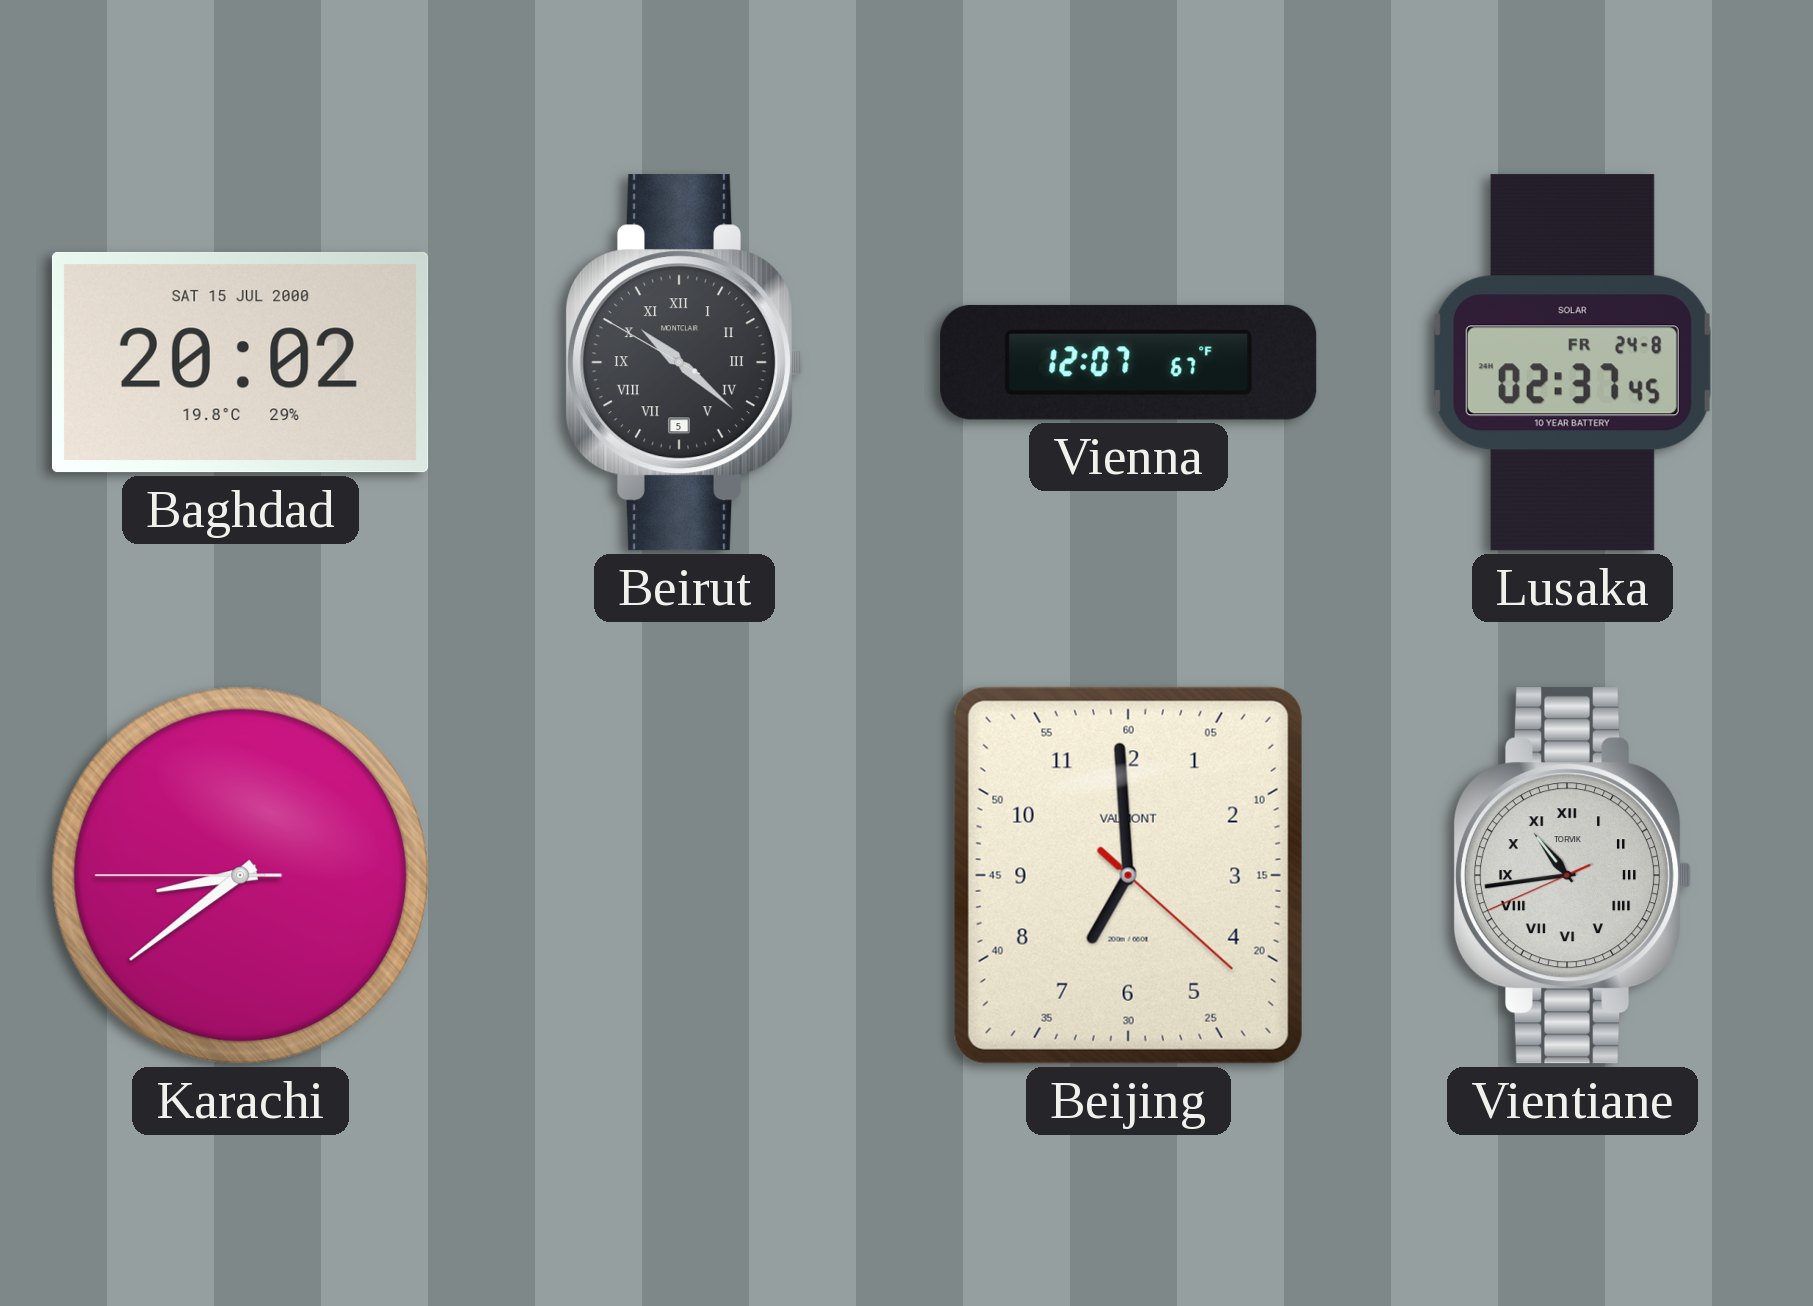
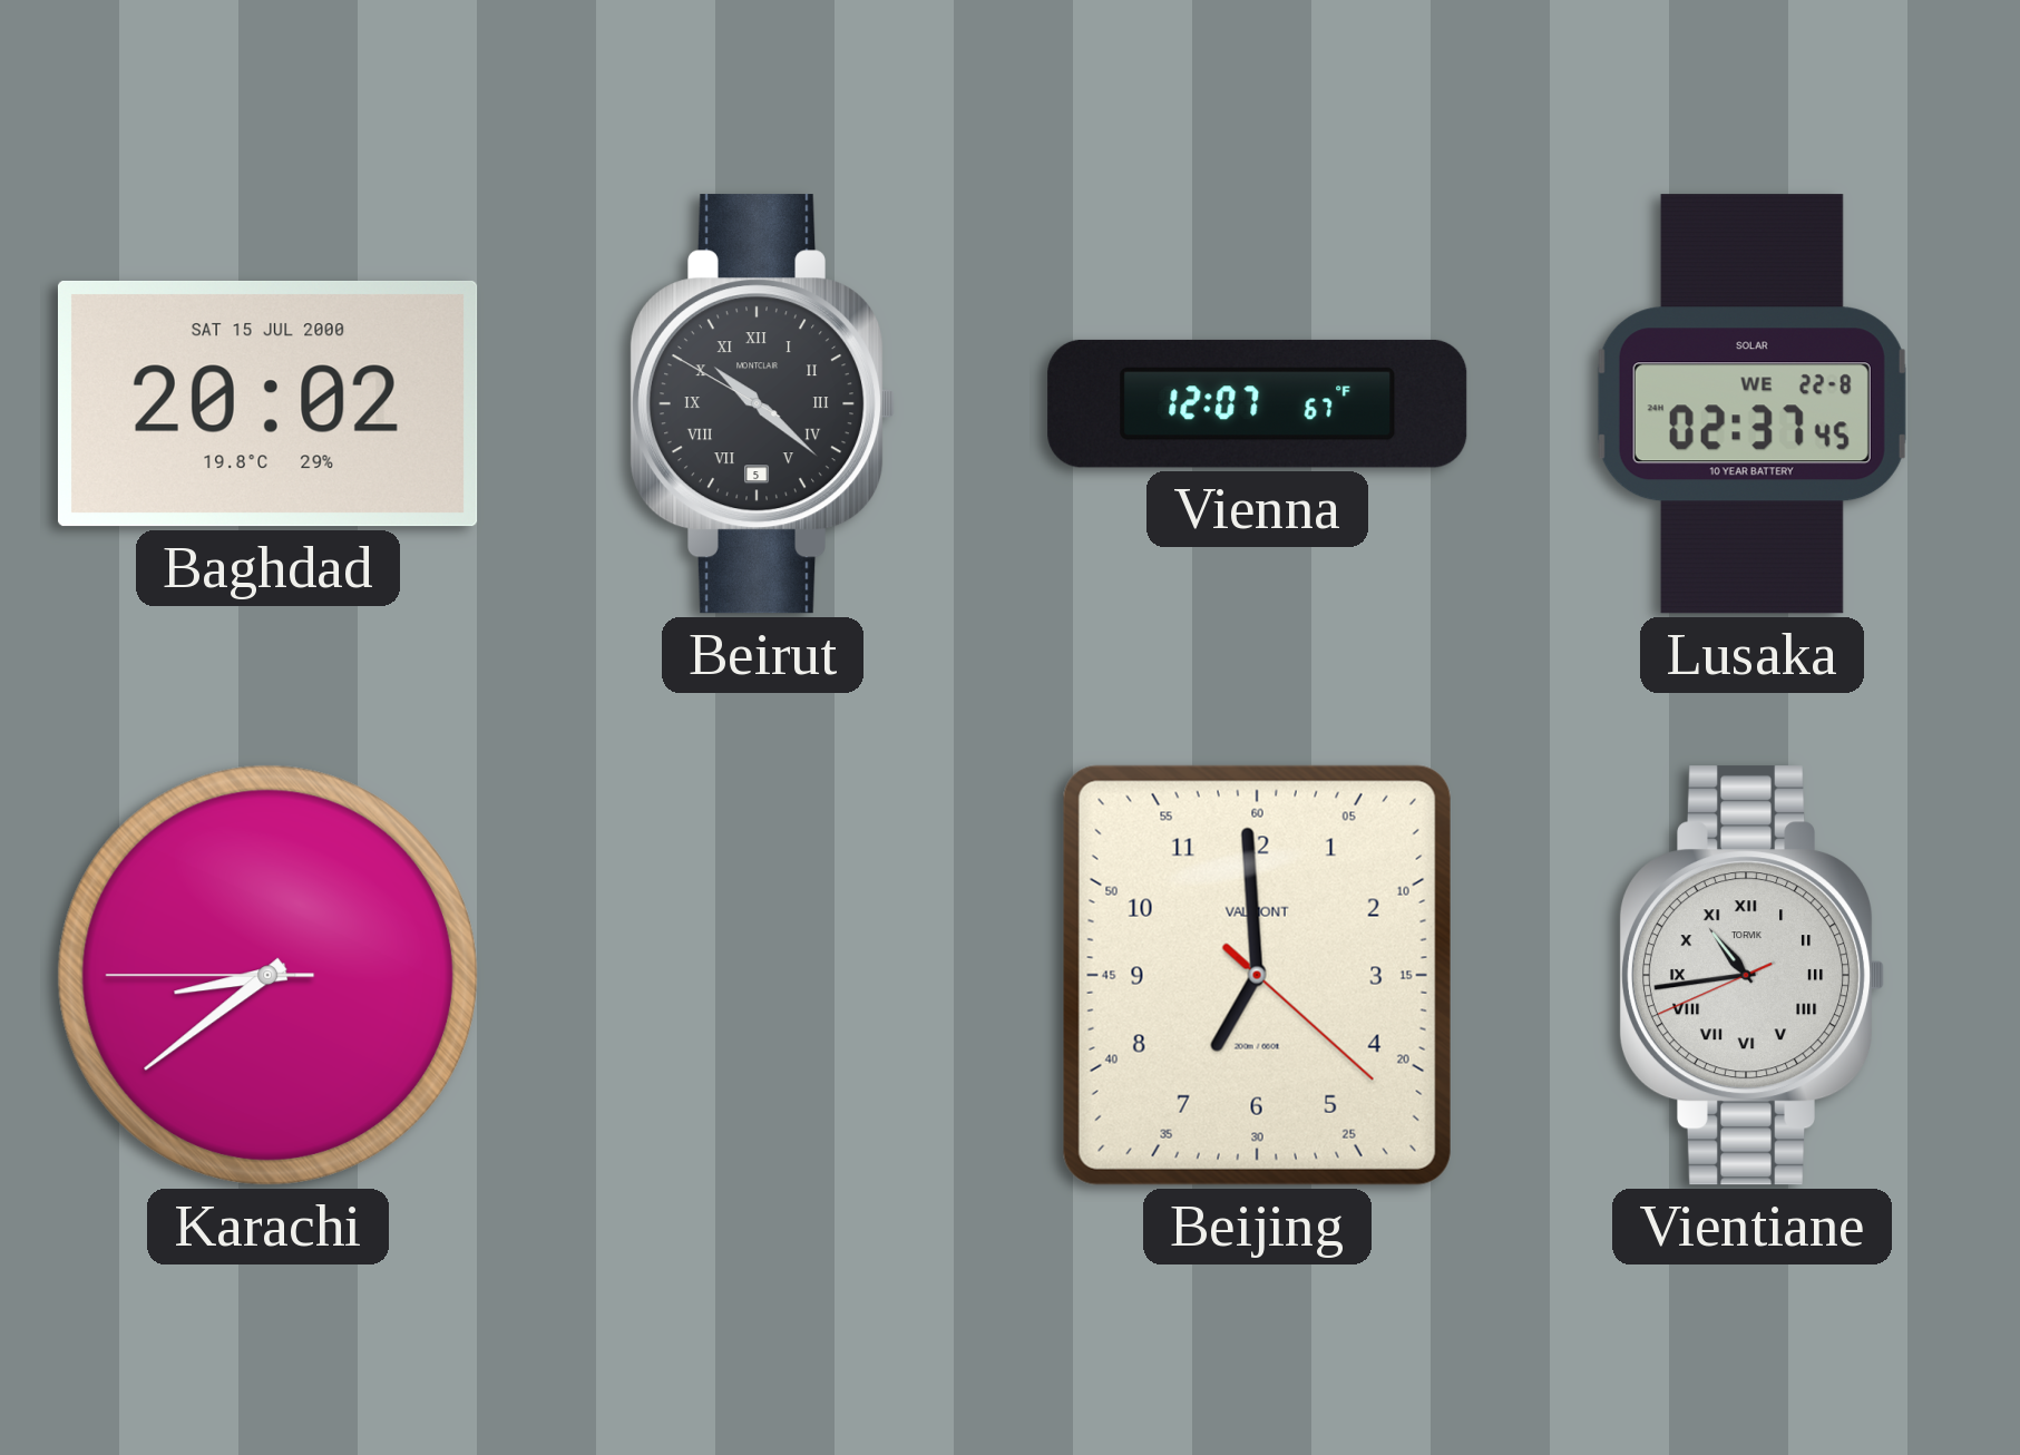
Lusaka date: FR 24-8 -> WE 22-8 (1751, 404)
